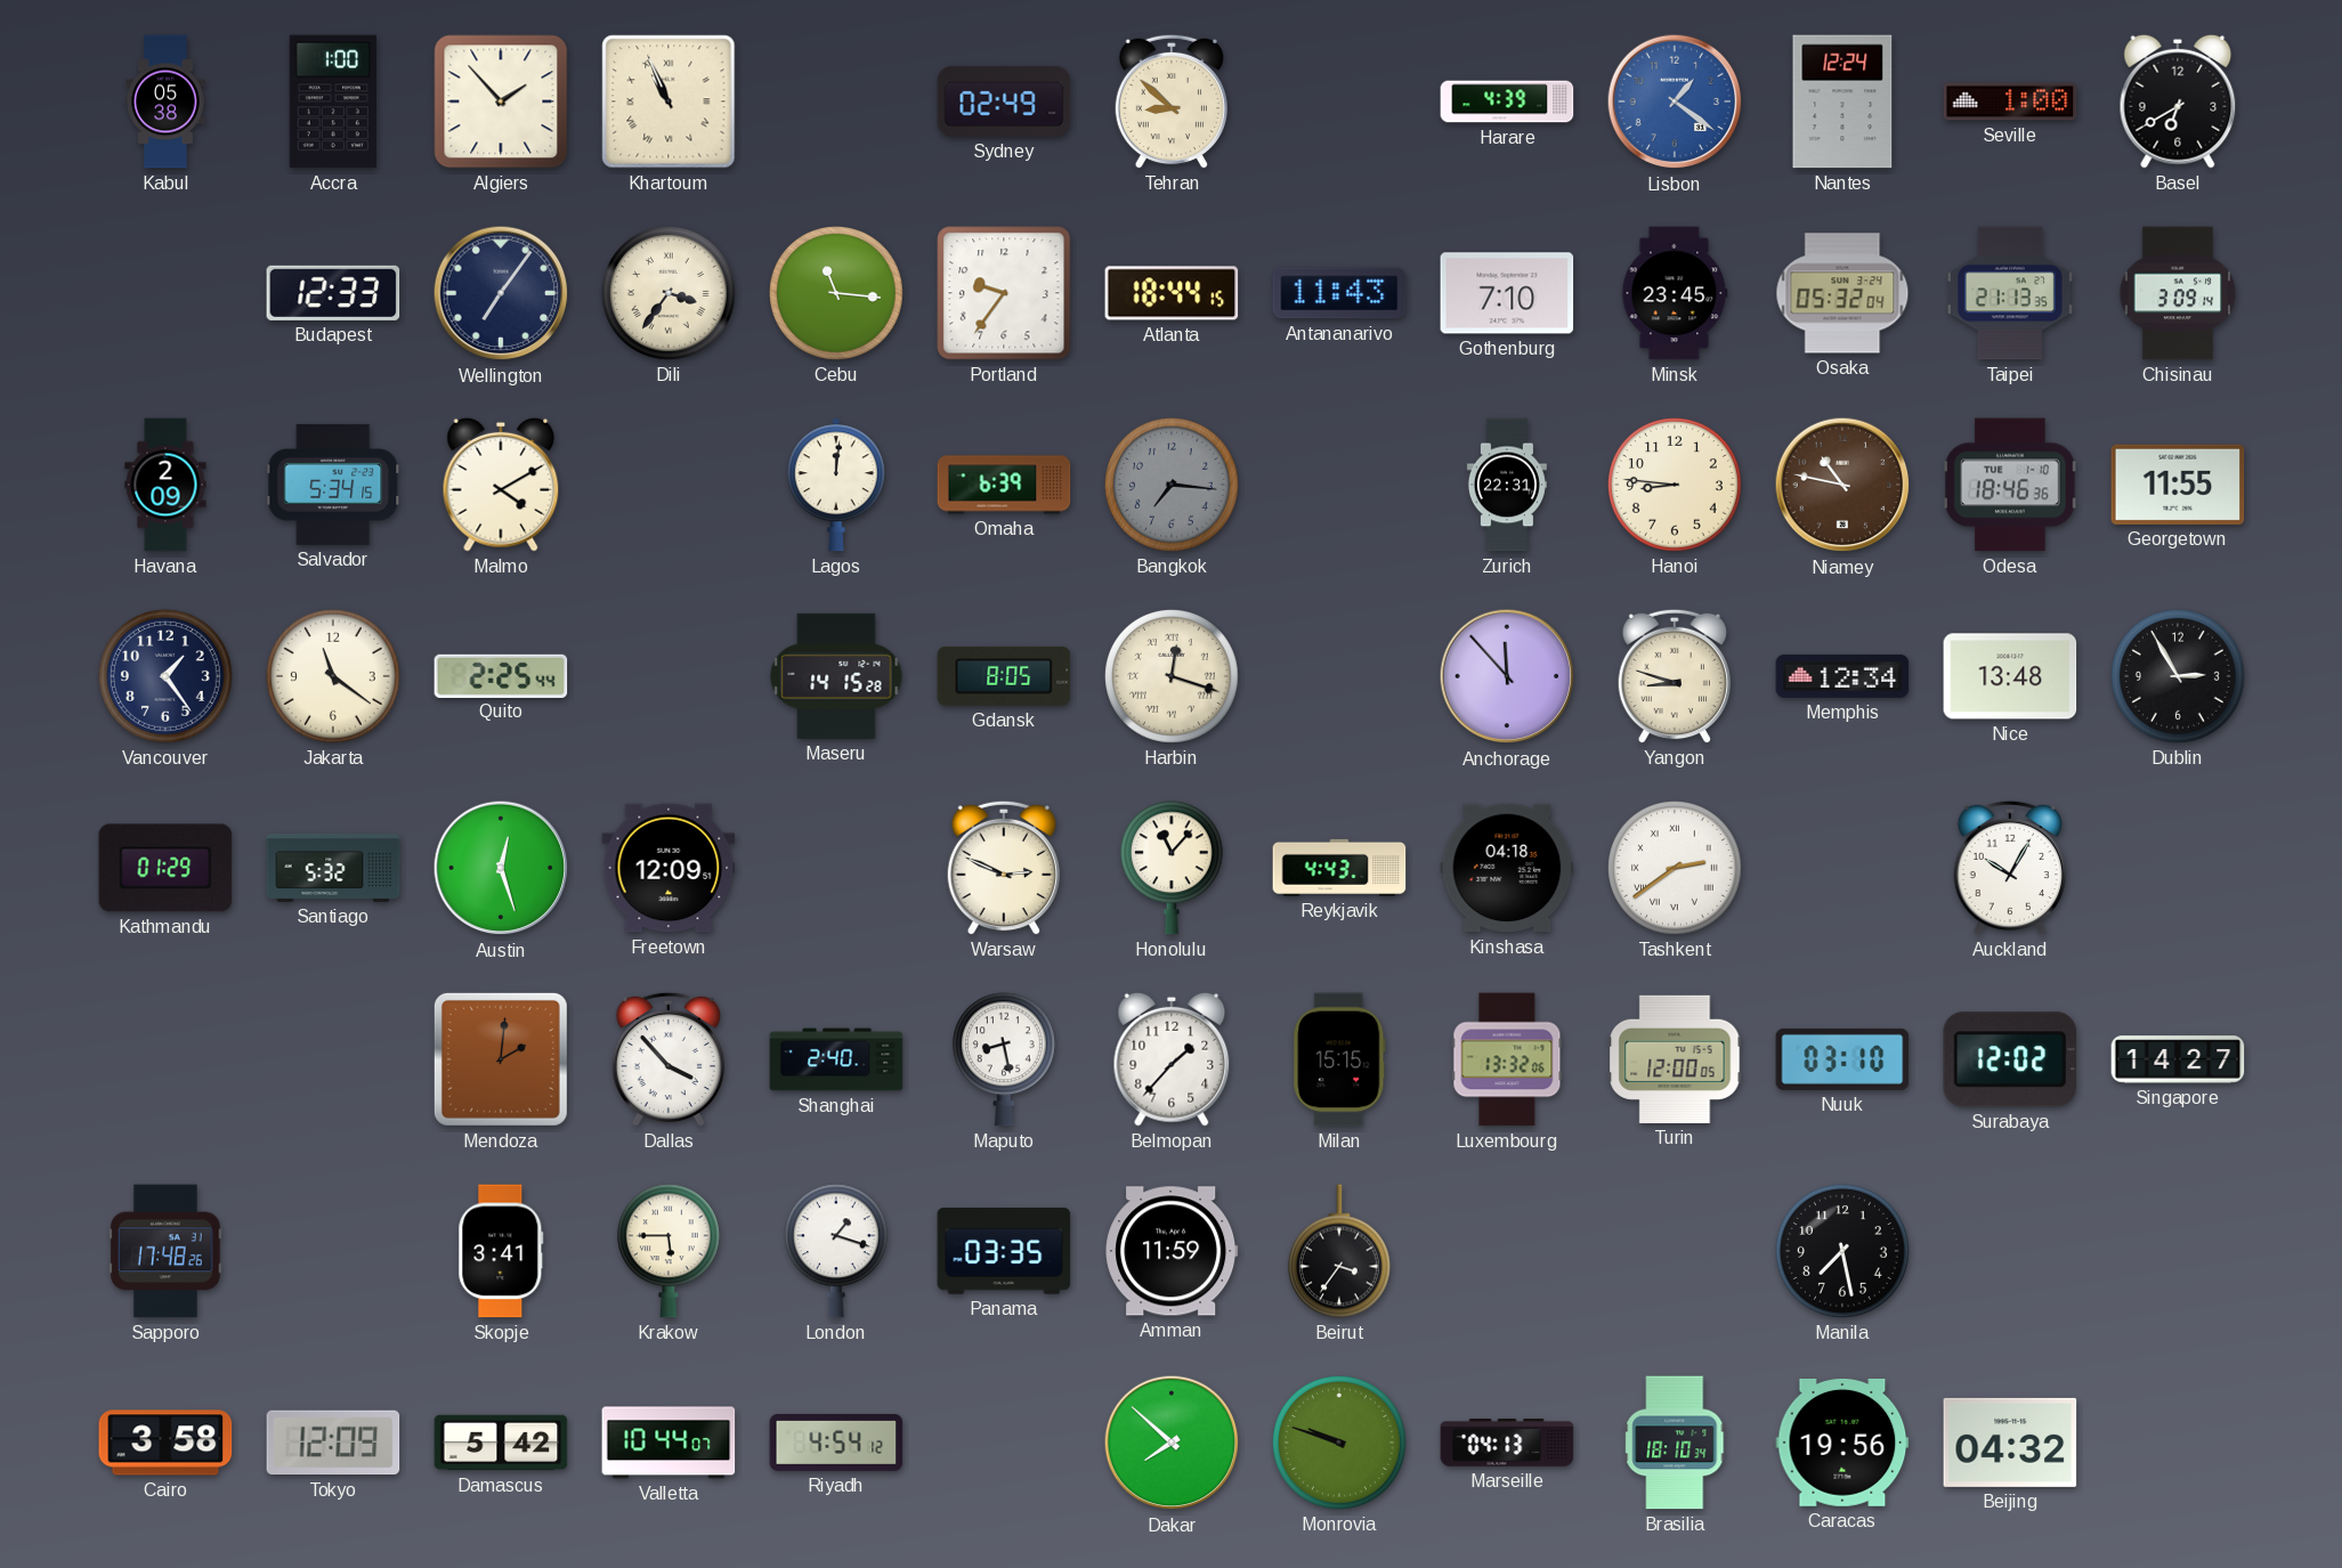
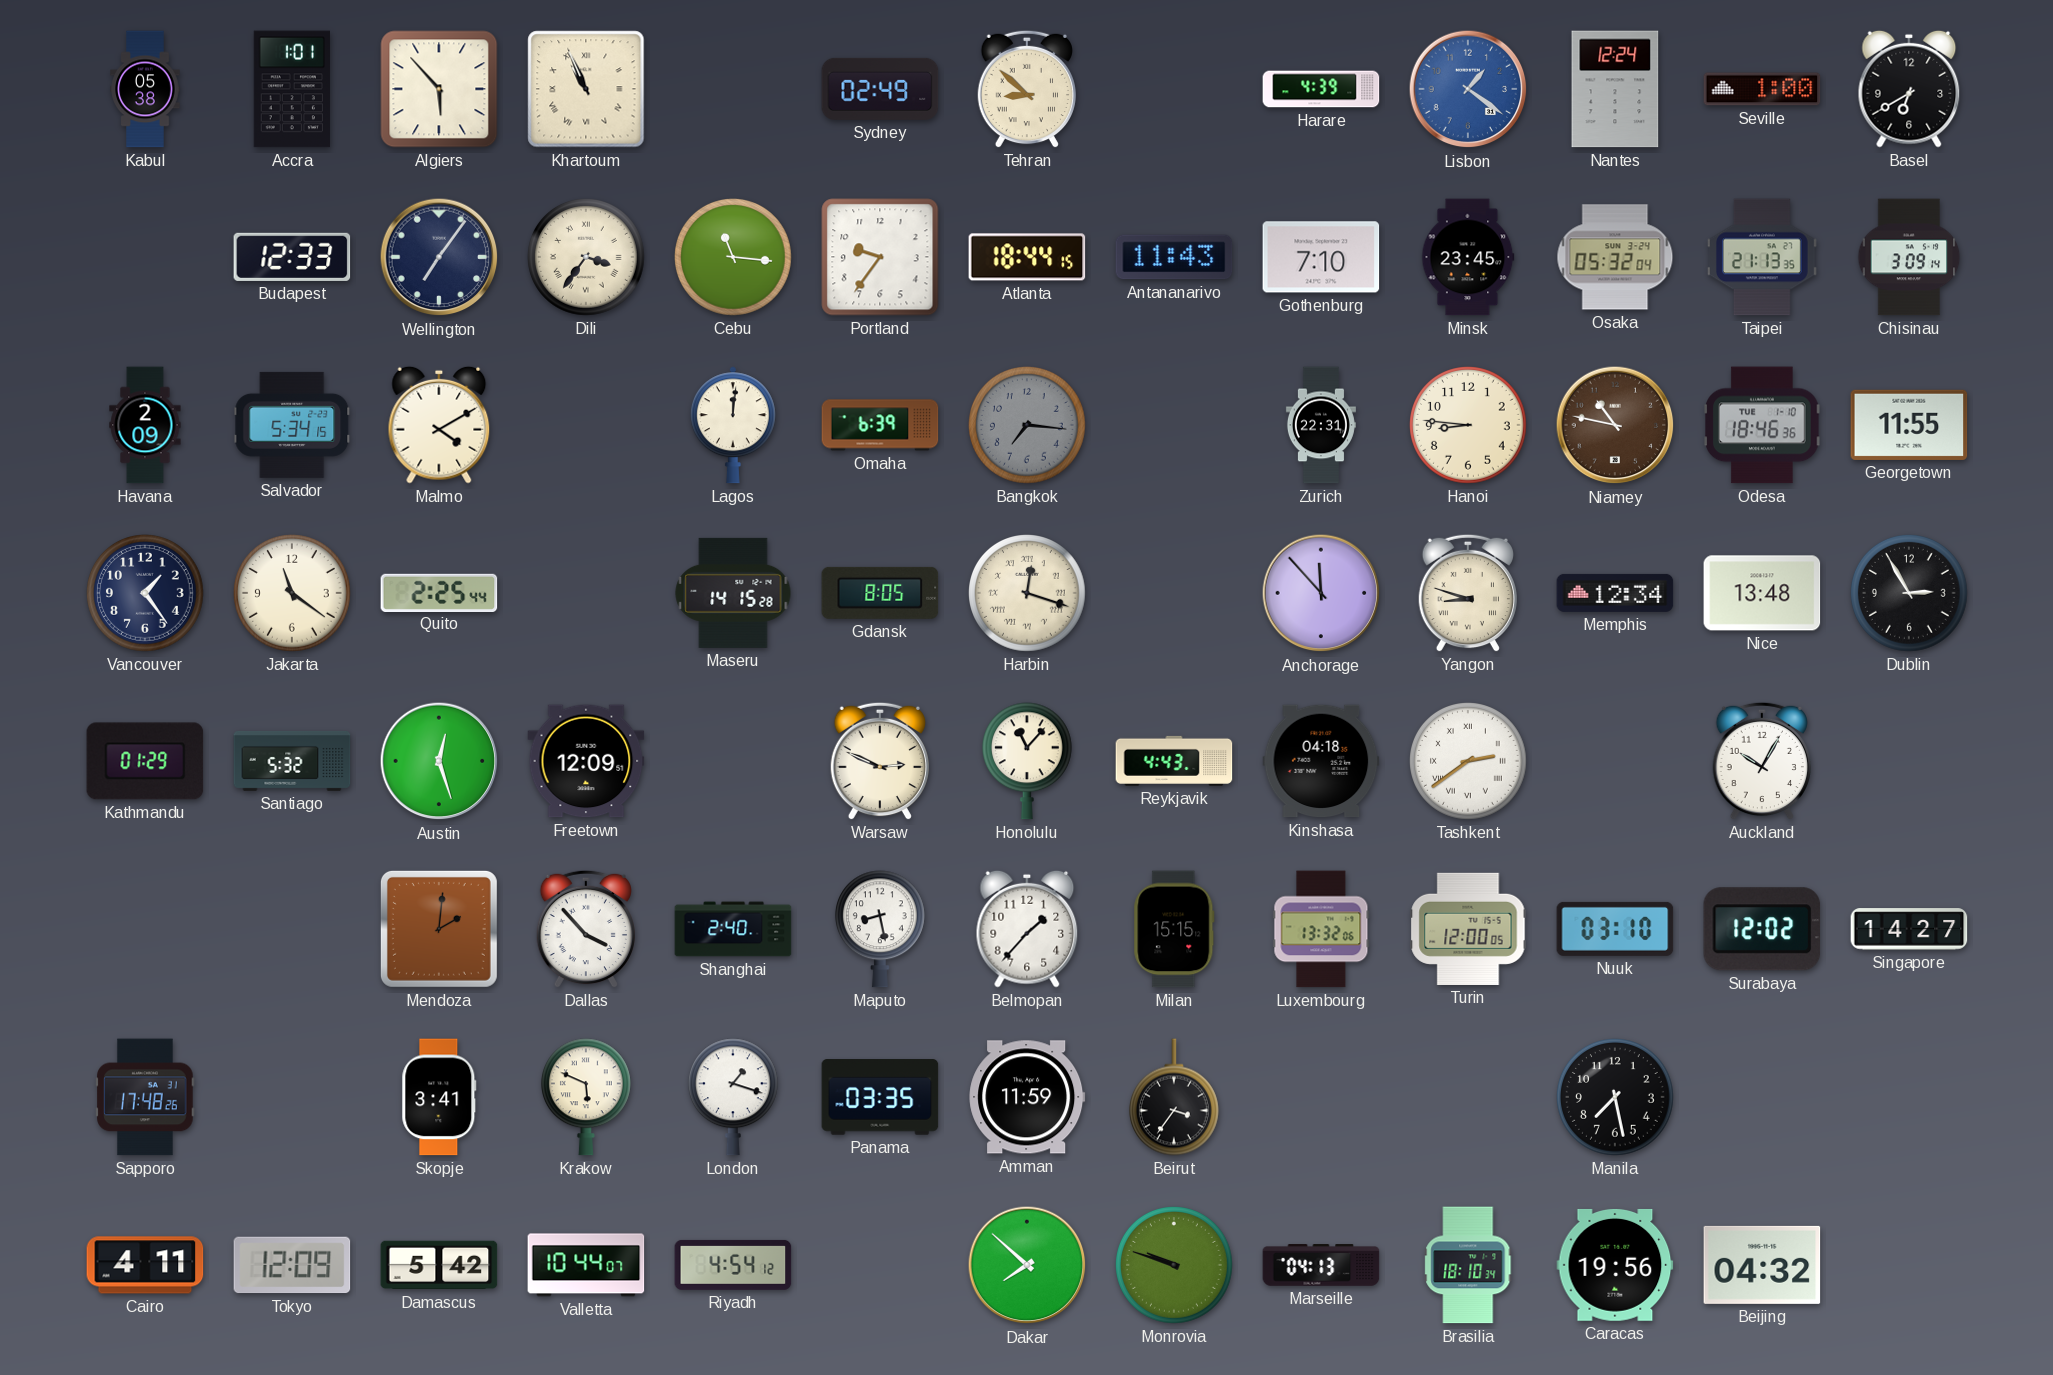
Accra: 1:00 -> 1:01 (291, 89)
Algiers: 1:53 -> 5:53 (439, 89)
Krakow: 5:45 -> 5:49 (586, 1097)
Cairo: 3:58 -> 4:11 (145, 1265)
